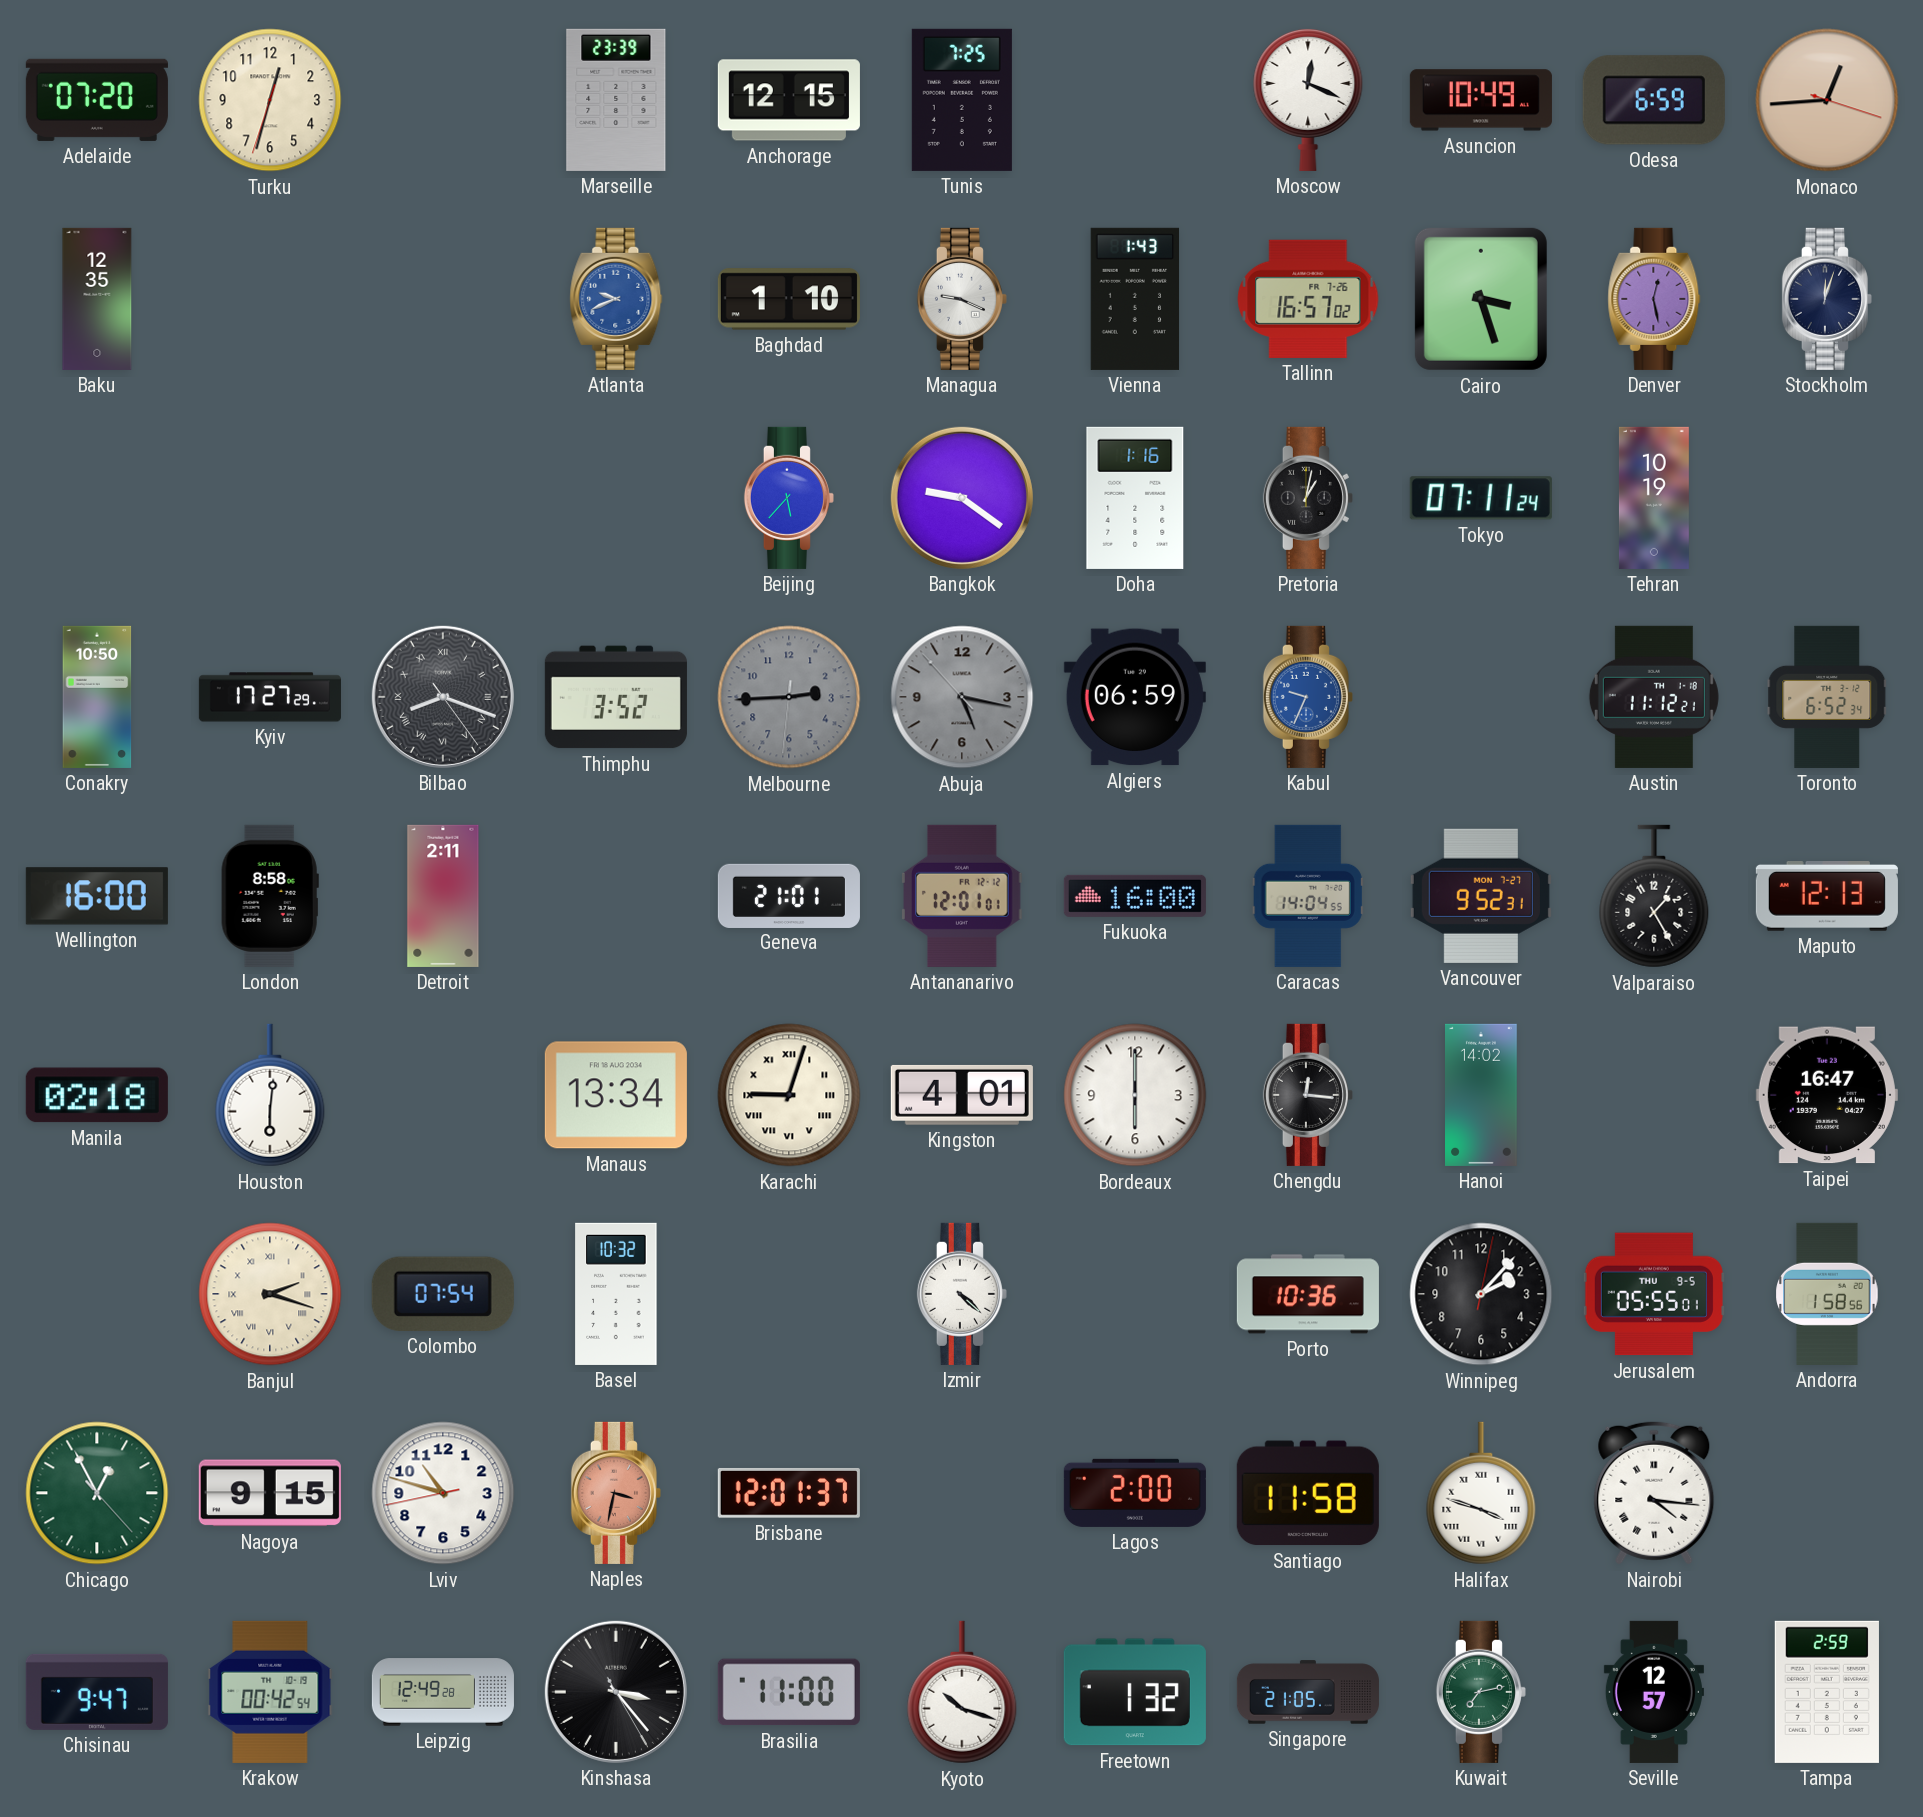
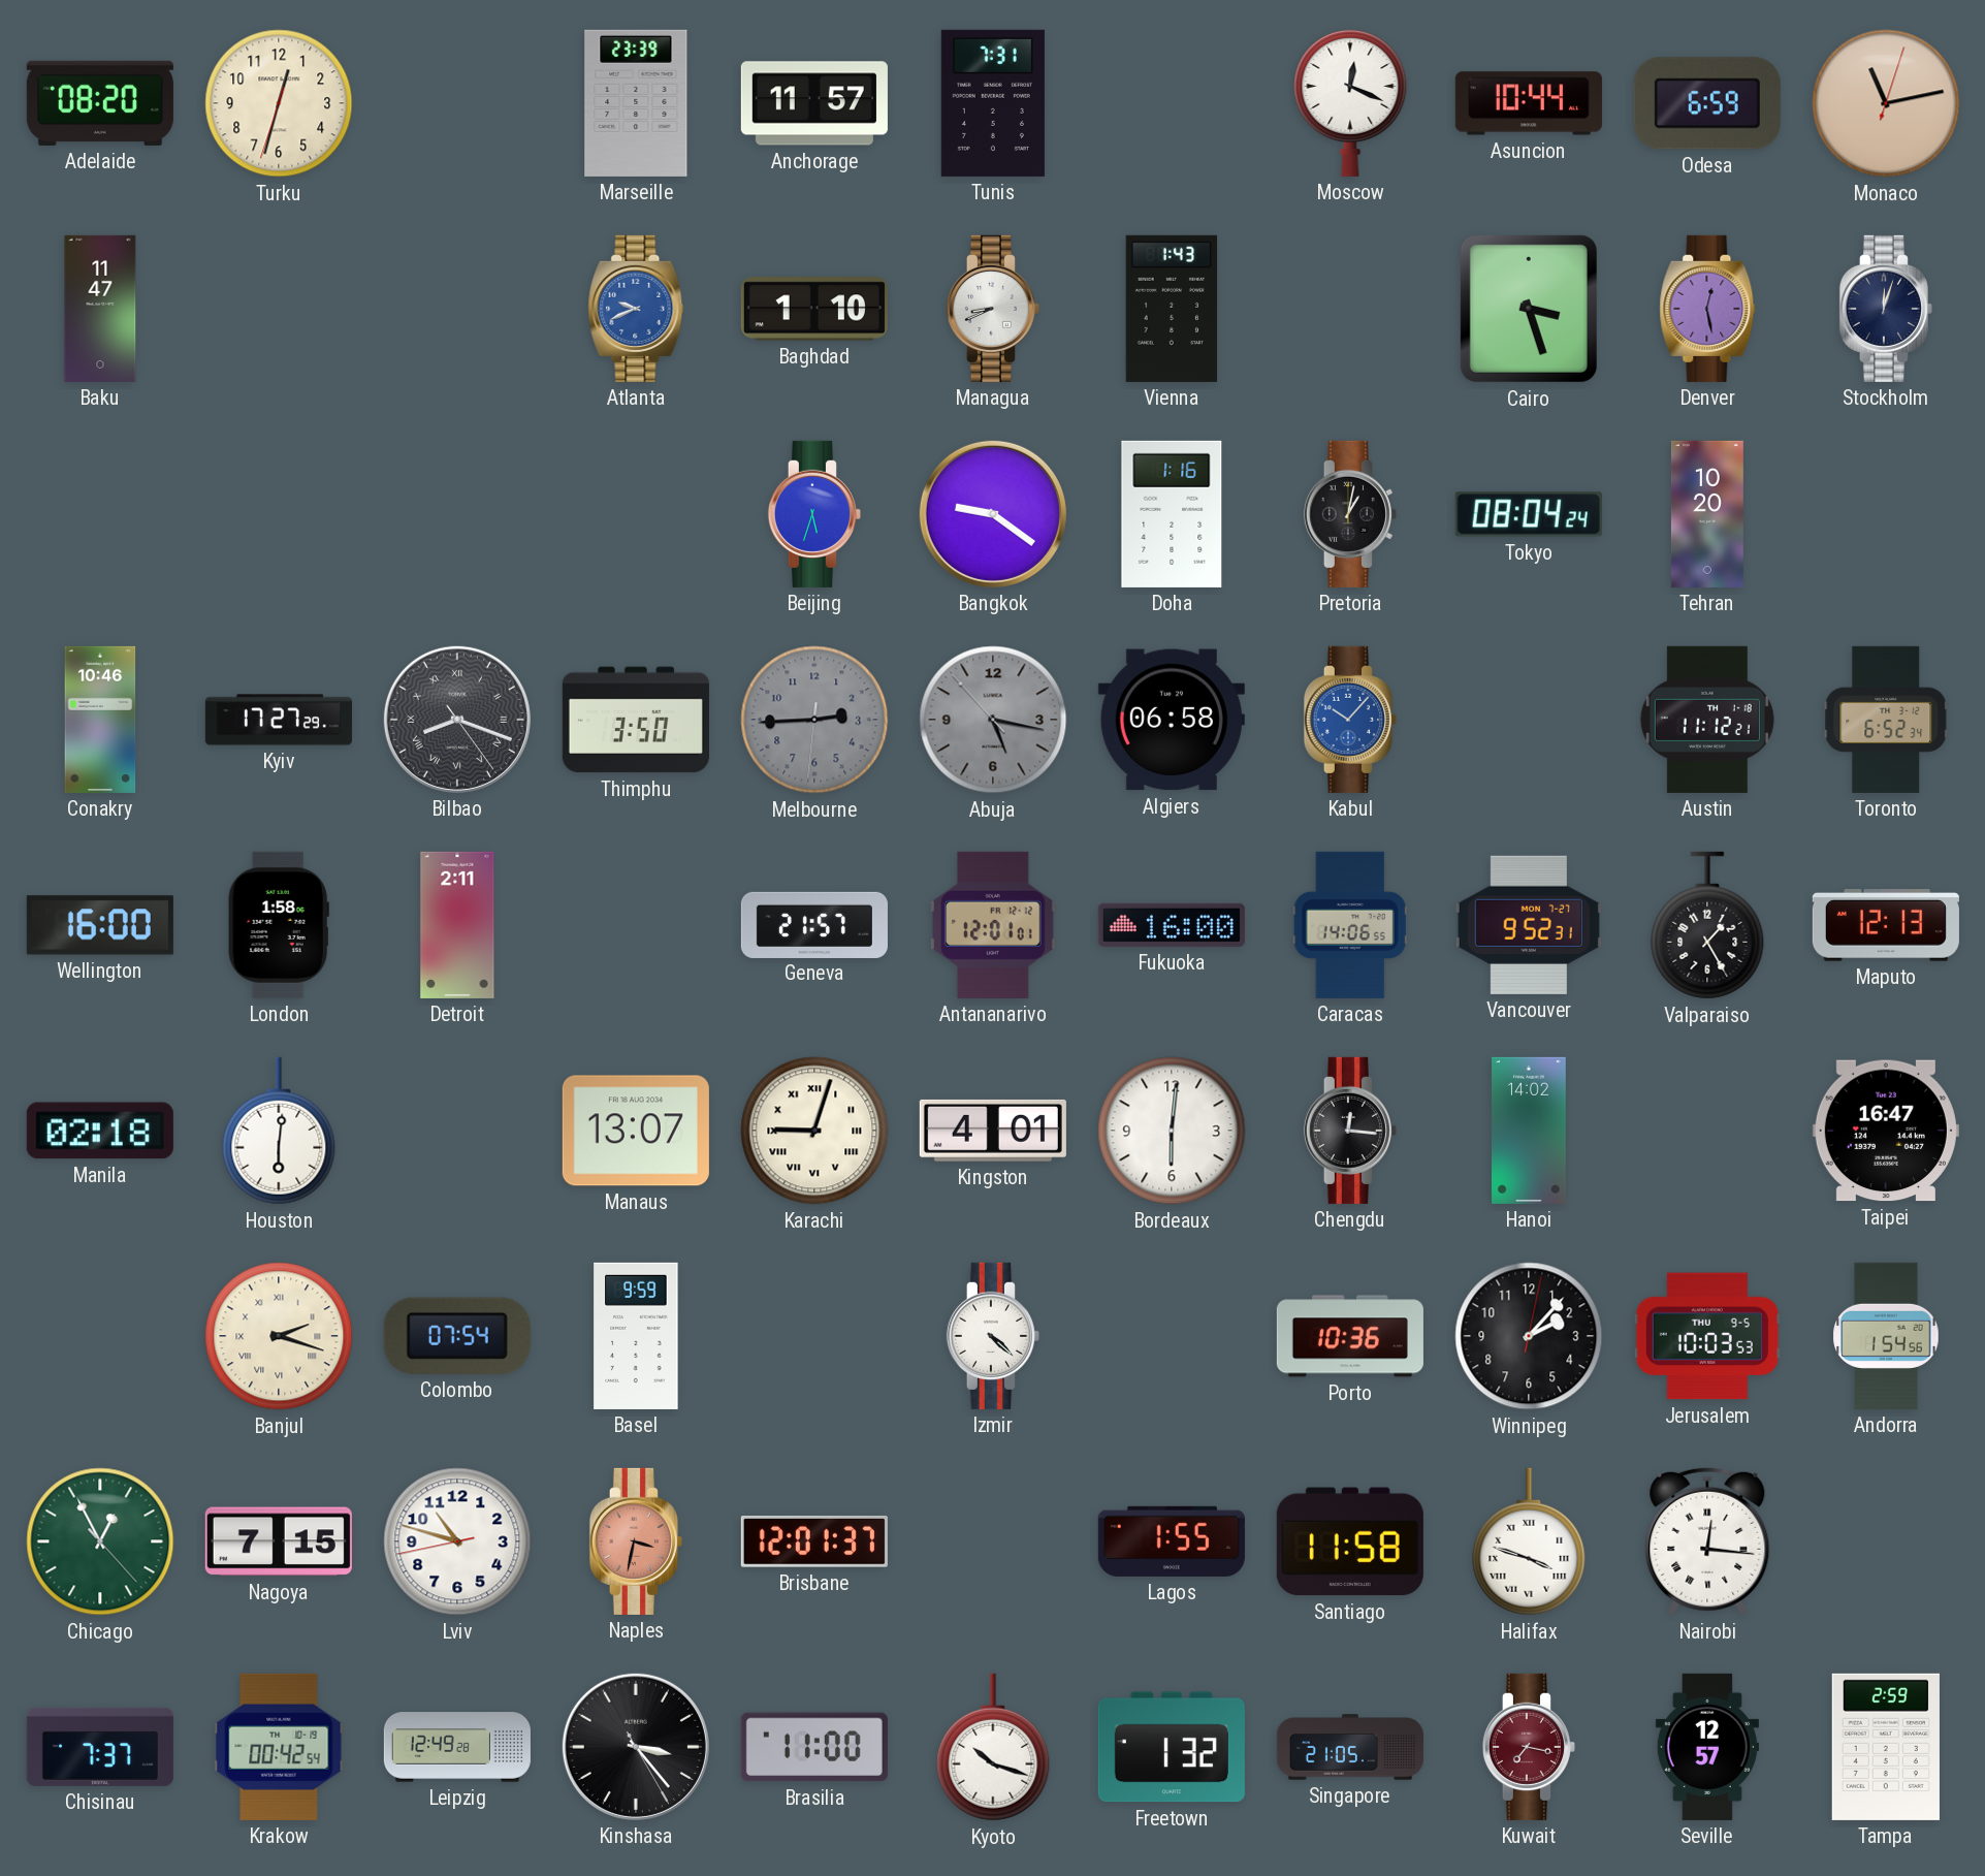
Adelaide: 07:20 -> 08:20 (100, 103)
Anchorage: 12:15 -> 11:57 (814, 103)
Tunis: 7:25 -> 7:31 (993, 103)
Asuncion: 10:49 -> 10:44 (1529, 103)
Monaco: 12:44 -> 11:13 (1886, 103)
Baku: 12:35 -> 11:47 (100, 309)
Managua: 9:19 -> 8:41 (993, 309)
Tallinn: 16:57 -> none (1308, 299)
Beijing: 5:37 -> 5:33 (814, 514)
Tokyo: 07:11 -> 08:04 (1529, 514)
Tehran: 10:19 -> 10:20 (1707, 514)
Conakry: 10:50 -> 10:46 (100, 720)
Thimphu: 3:52 -> 3:50 (636, 720)
Algiers: 06:59 -> 06:58 (1172, 720)
Kabul: 9:34 -> 10:07 (1350, 720)
London: 8:58 -> 1:58 (279, 925)
Geneva: 21:01 -> 21:57 (814, 924)
Caracas: 14:04 -> 14:06 (1350, 925)
Manaus: 13:34 -> 13:07 (636, 1131)
Bordeaux: 6:00 -> 6:01 (1172, 1131)
Basel: 10:32 -> 9:59 (636, 1336)
Jerusalem: 05:55 -> 10:03 (1707, 1336)
Andorra: 1:58 -> 1:54 (1886, 1336)
Nagoya: 9:15 -> 7:15 (279, 1541)
Lagos: 2:00 -> 1:55 (1172, 1541)
Nairobi: 4:16 -> 12:16 (1707, 1541)
Chisinau: 9:47 -> 7:37 (100, 1747)
Kuwait: 7:13 -> 7:17 (1529, 1747)
Kuwait dial: green -> burgundy (1529, 1747)
